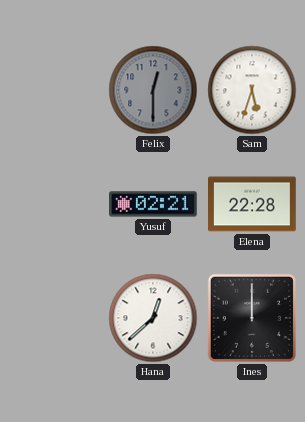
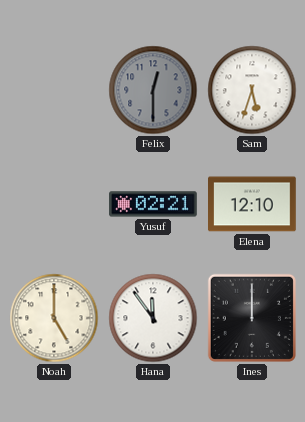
Elena: 22:28 -> 12:10 (253, 204)
Noah: none -> 5:00 (54, 318)
Hana: 12:38 -> 11:54 (153, 318)
